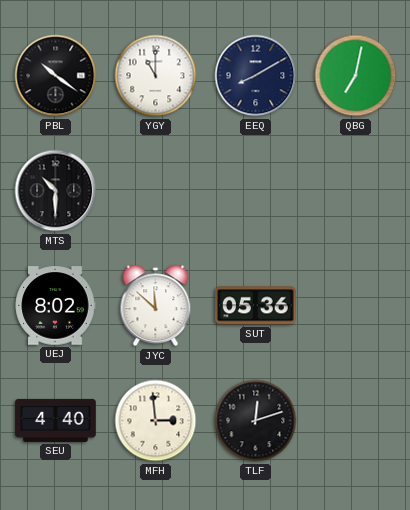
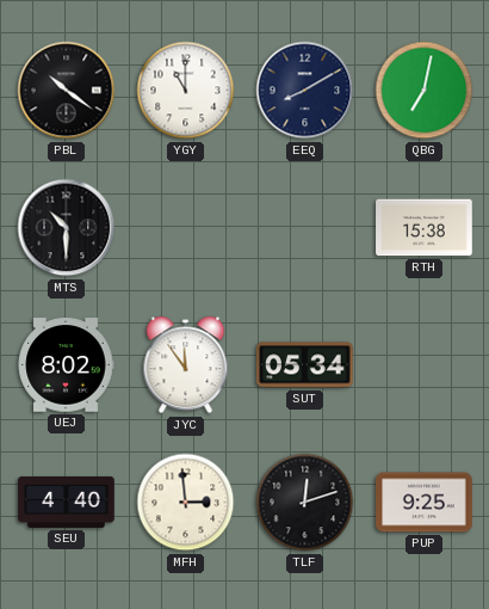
RTH: none -> 15:38 (425, 228)
JYC: 11:52 -> 11:54 (186, 365)
SUT: 05:36 -> 05:34 (305, 365)
PUP: none -> 9:25 (425, 503)
